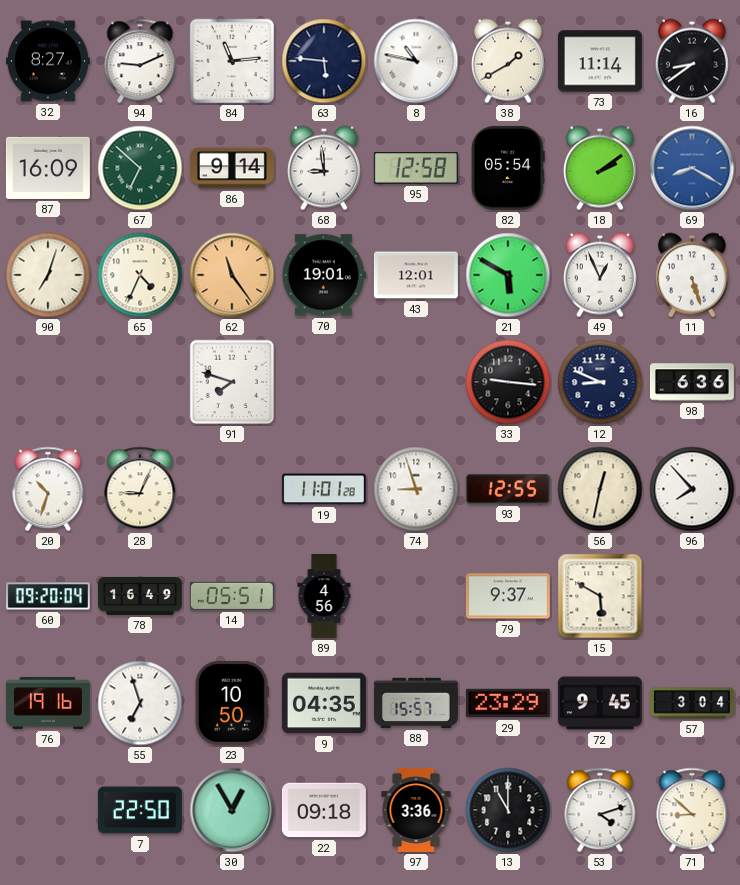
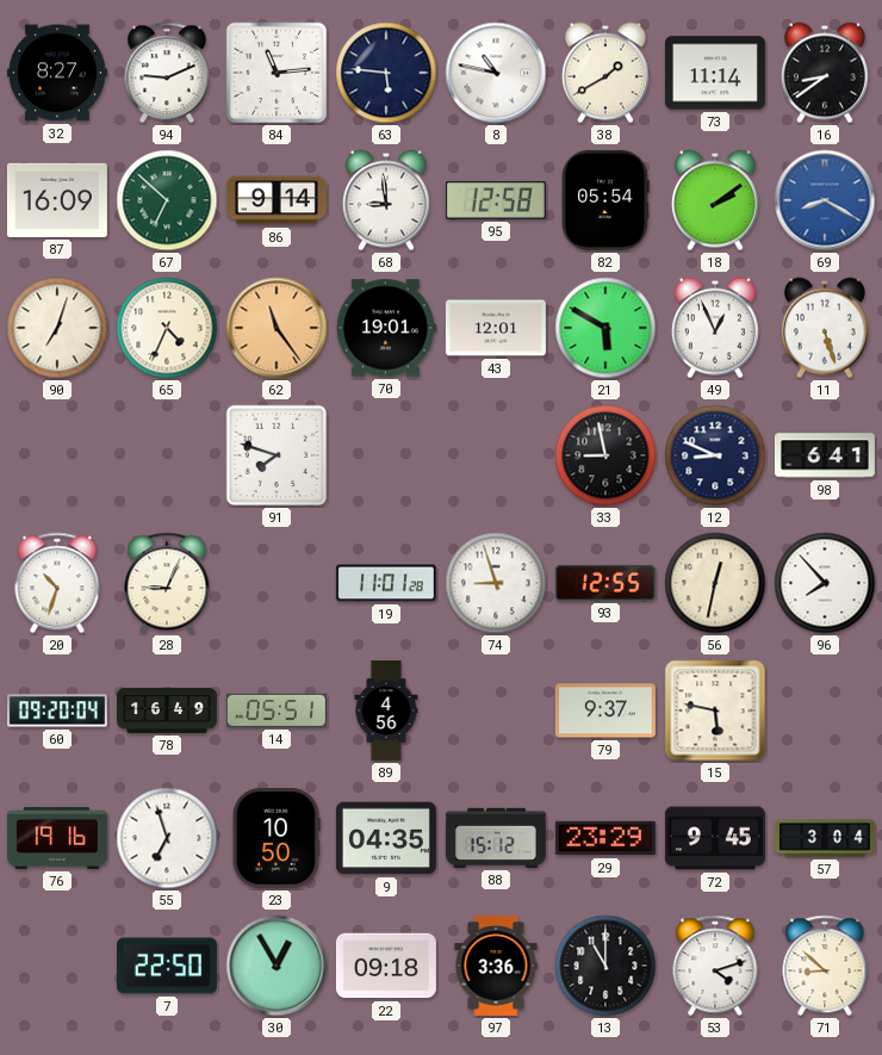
33: 9:16 -> 8:58 (605, 455)
98: 6:36 -> 6:41 (825, 455)
15: 5:50 -> 5:47 (715, 710)
88: 15:57 -> 15:12 (496, 838)
